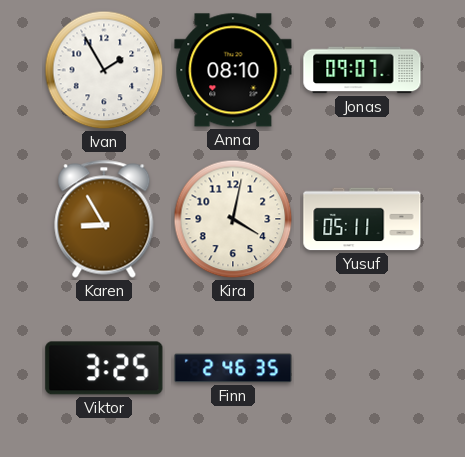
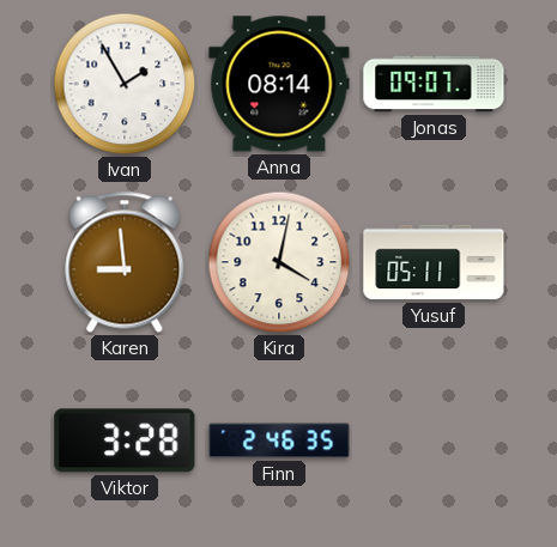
Anna: 08:10 -> 08:14 (279, 84)
Karen: 8:55 -> 8:59 (125, 262)
Viktor: 3:25 -> 3:28 (125, 440)
